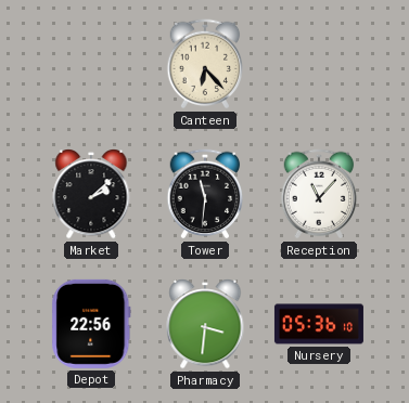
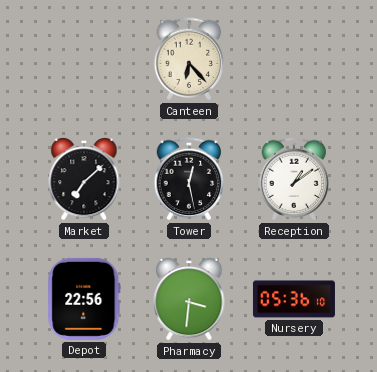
Market: 2:08 -> 7:08 (84, 180)
Tower: 11:31 -> 12:28 (189, 179)
Reception: 11:07 -> 1:09 (294, 179)
